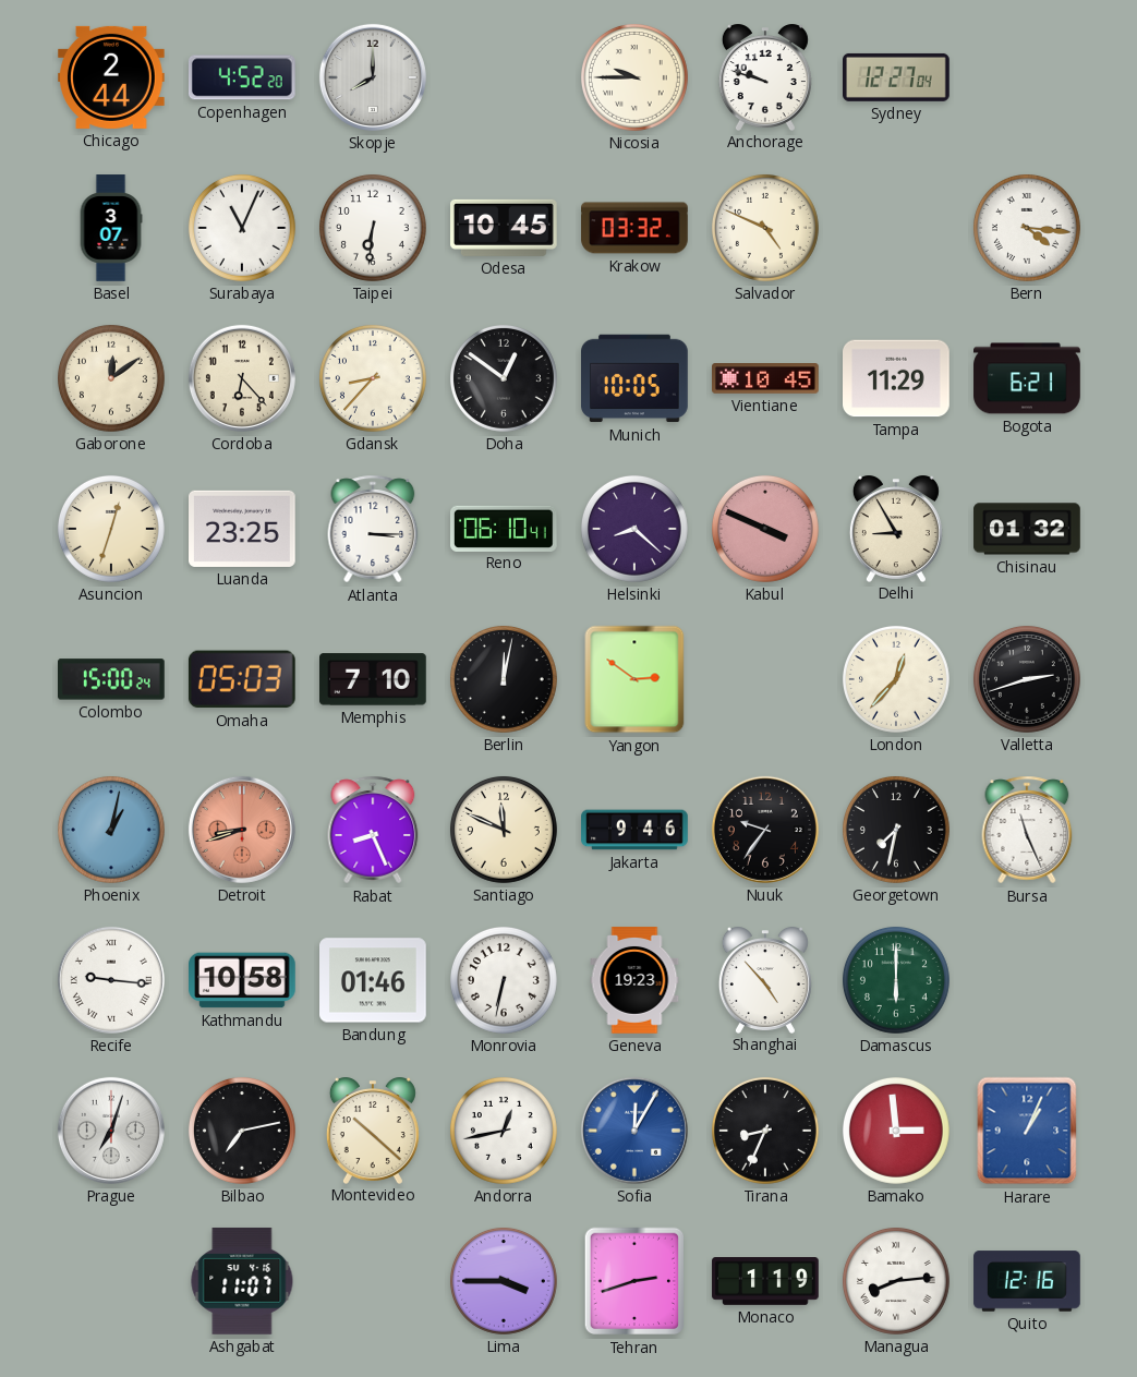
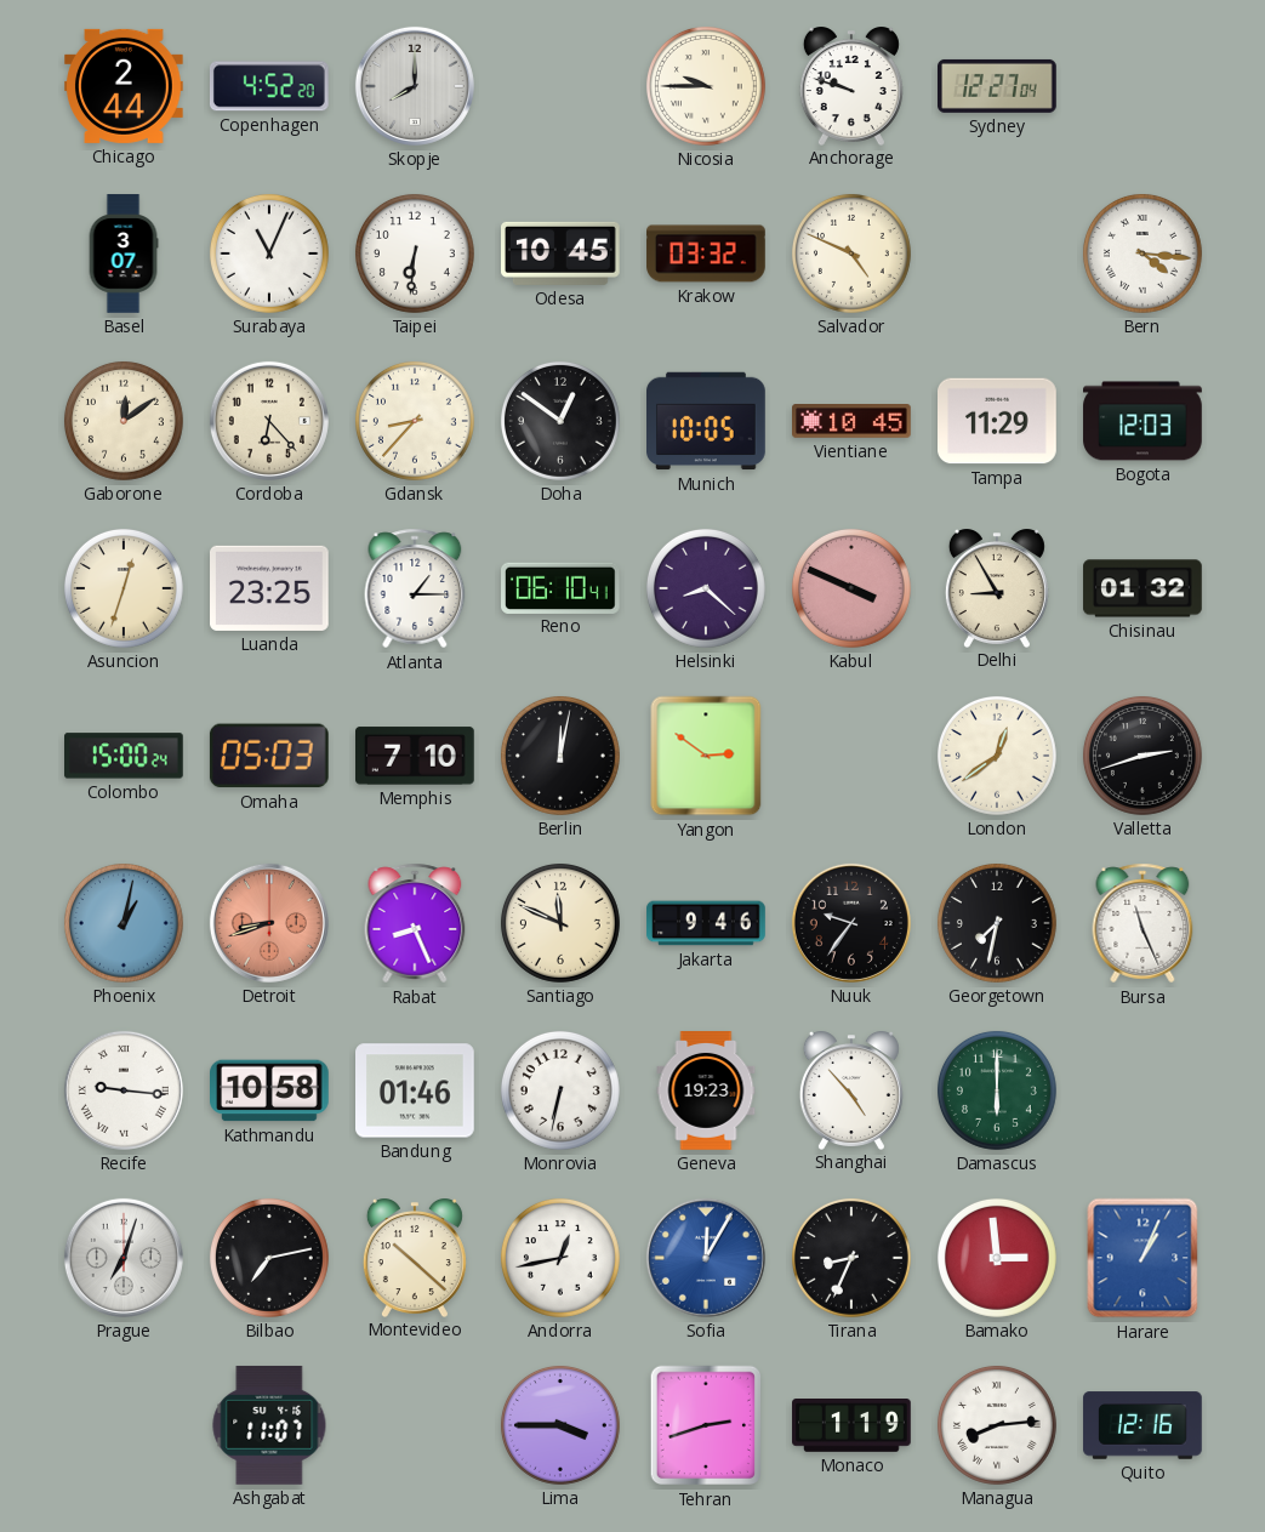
Bogota: 6:21 -> 12:03 (1143, 421)
Atlanta: 3:15 -> 1:15 (415, 588)
London: 12:37 -> 12:39 (997, 756)
